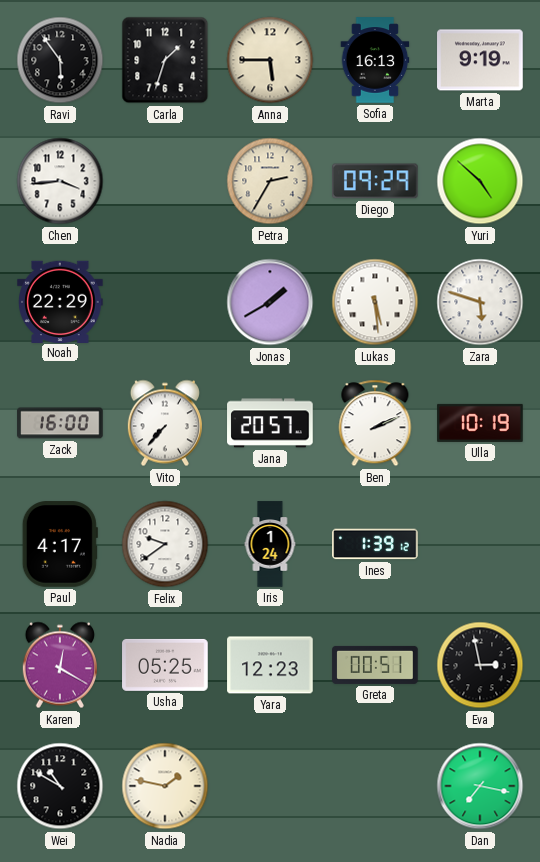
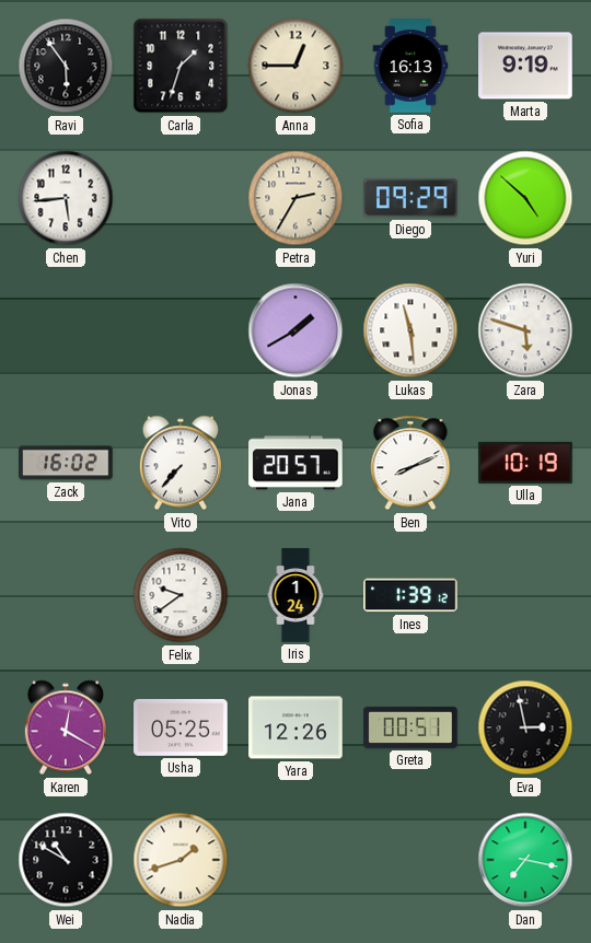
Anna: 5:45 -> 12:45 (296, 66)
Chen: 3:44 -> 5:44 (66, 198)
Noah: 22:29 -> none (60, 301)
Lukas: 5:29 -> 11:29 (410, 330)
Zack: 16:00 -> 16:02 (66, 463)
Ben: 2:11 -> 8:11 (410, 463)
Paul: 4:17 -> none (60, 544)
Yara: 12:23 -> 12:26 (296, 727)
Nadia: 1:47 -> 1:42 (181, 860)
